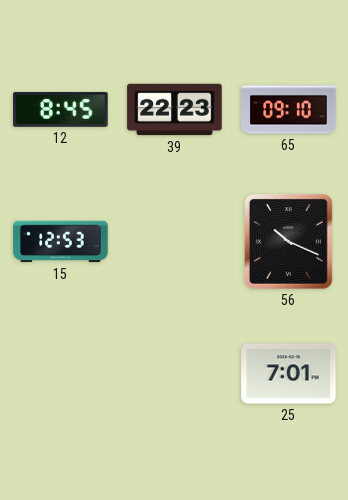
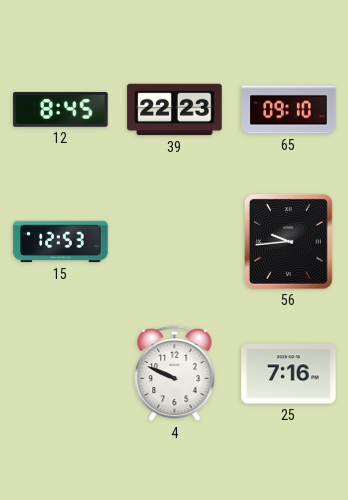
56: 10:19 -> 9:44 (289, 242)
4: none -> 9:49 (175, 374)
25: 7:01 -> 7:16 (289, 374)
